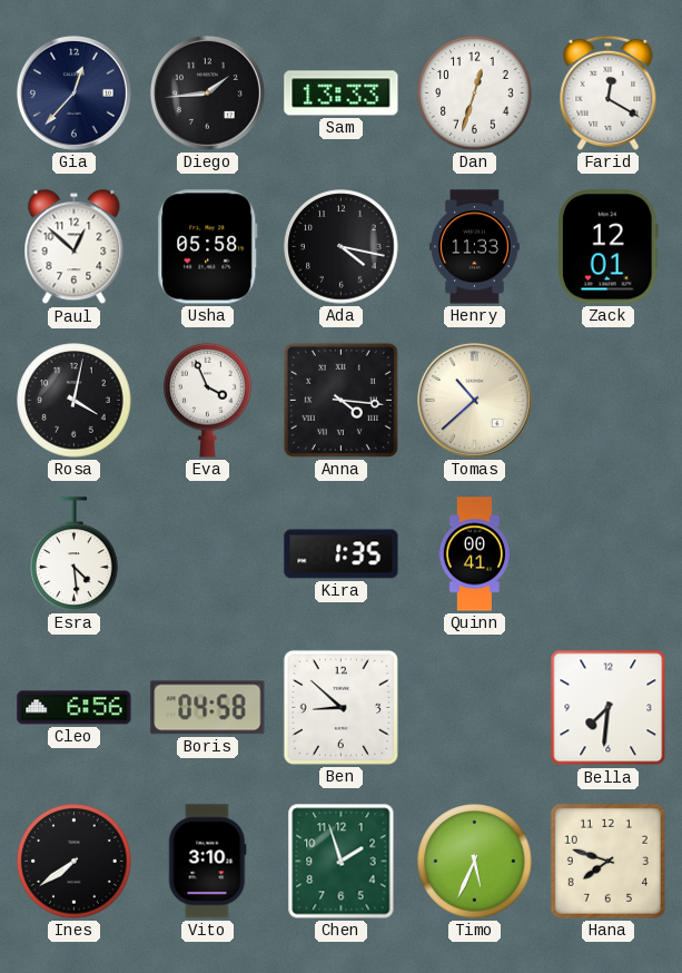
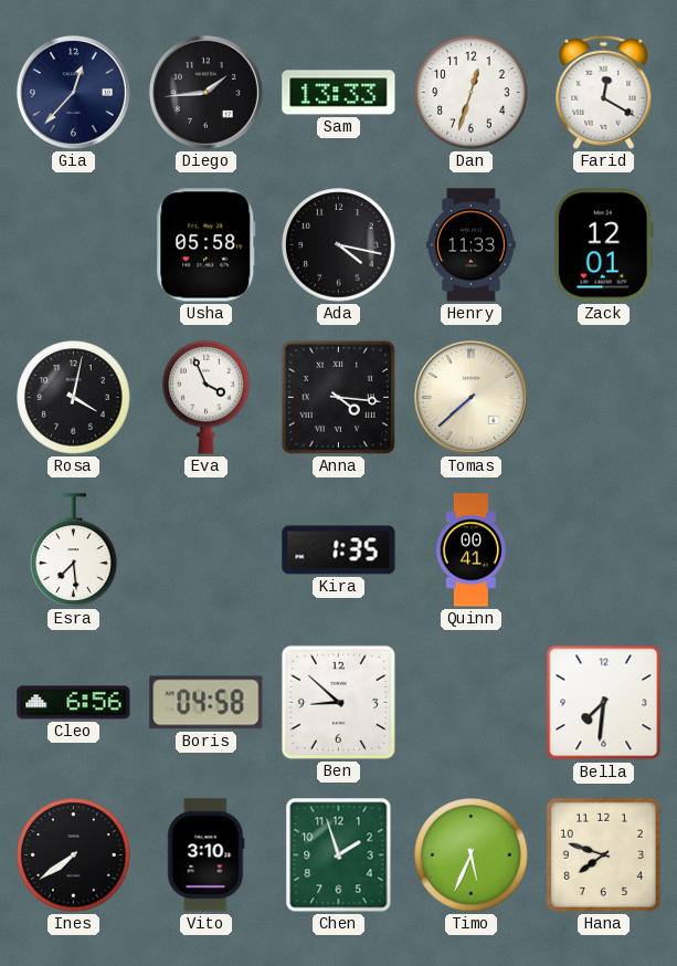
Paul: 12:52 -> none (75, 247)
Tomas: 10:38 -> 7:38 (470, 397)
Esra: 4:29 -> 7:29 (74, 550)
